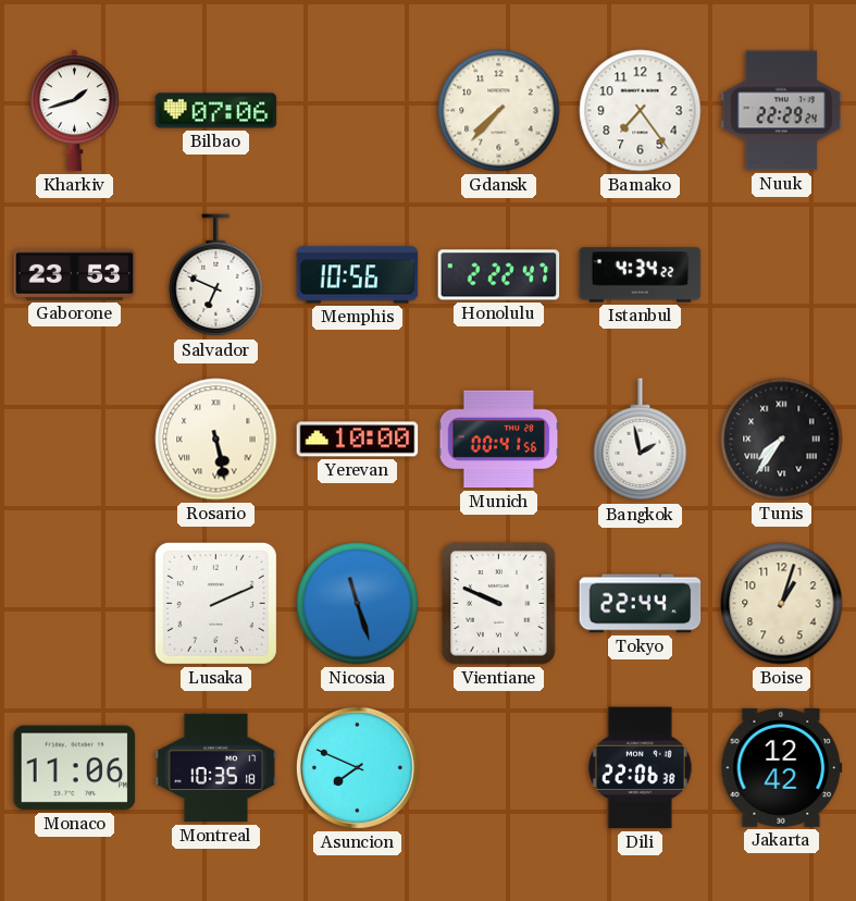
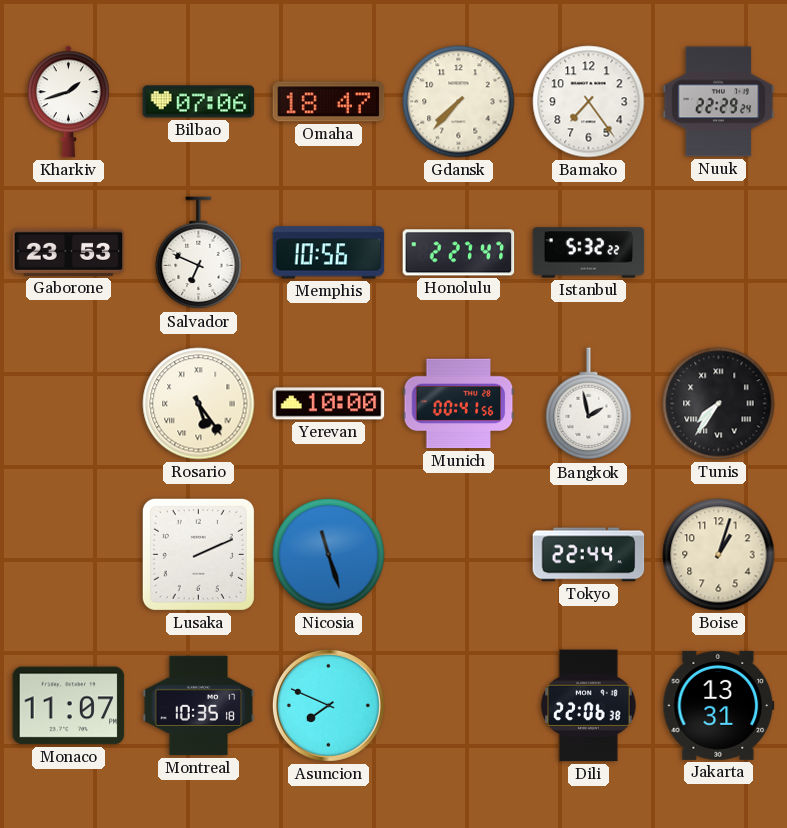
Omaha: none -> 18:47 (329, 102)
Honolulu: 2:22 -> 2:27 (459, 253)
Istanbul: 4:34 -> 5:32 (589, 253)
Rosario: 5:28 -> 5:24 (199, 404)
Vientiane: 9:49 -> none (499, 604)
Monaco: 11:06 -> 11:07 (69, 706)
Jakarta: 12:42 -> 13:31 (719, 705)
